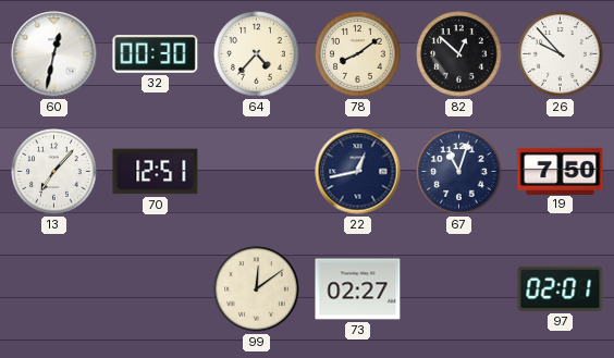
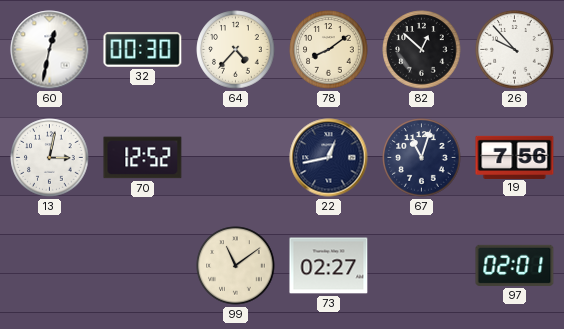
13: 7:07 -> 3:02 (50, 158)
70: 12:51 -> 12:52 (143, 158)
19: 7:50 -> 7:56 (515, 157)
99: 12:09 -> 11:09 (236, 266)
